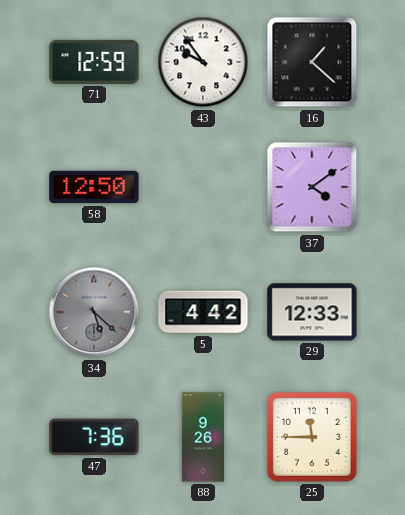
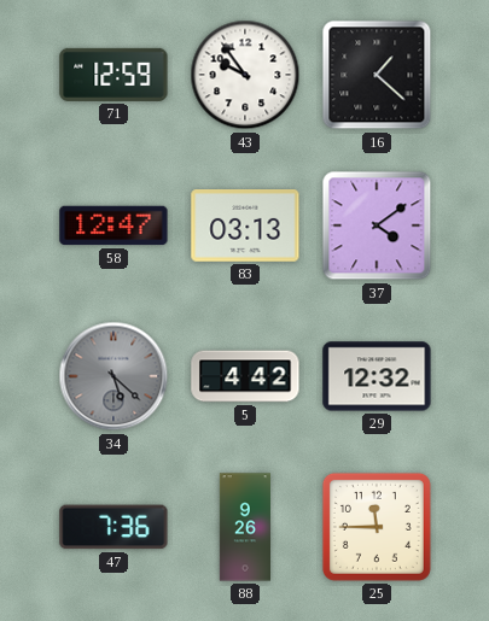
58: 12:50 -> 12:47 (113, 225)
83: none -> 03:13 (245, 227)
29: 12:33 -> 12:32 (377, 376)
